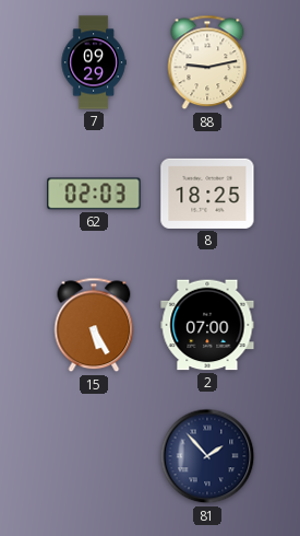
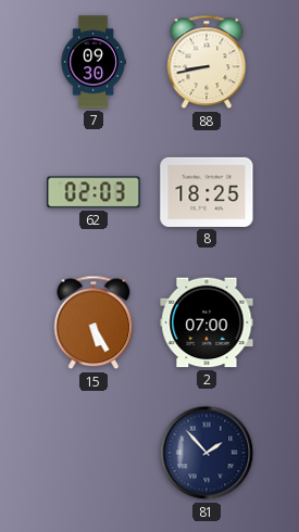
7: 09:29 -> 09:30 (94, 62)
88: 9:13 -> 8:43 (207, 62)
